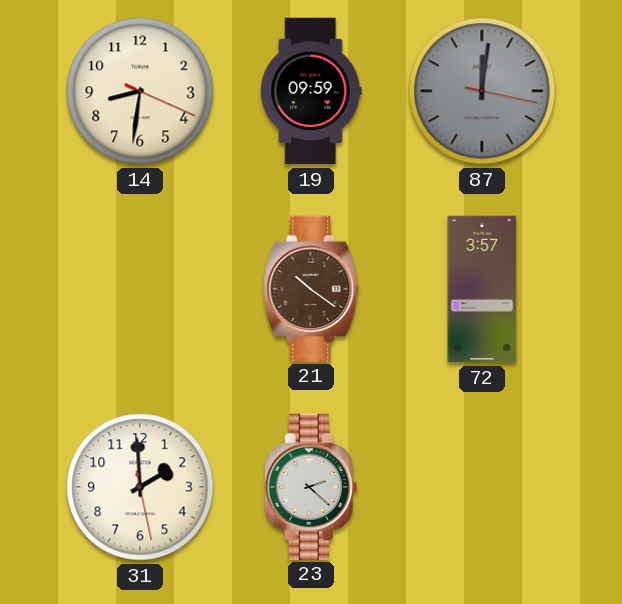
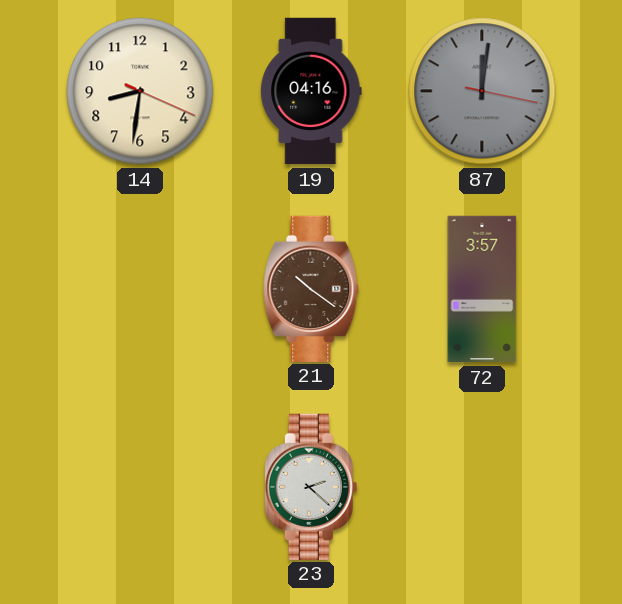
19: 09:59 -> 04:16 (311, 91)
31: 1:59 -> none (140, 487)
